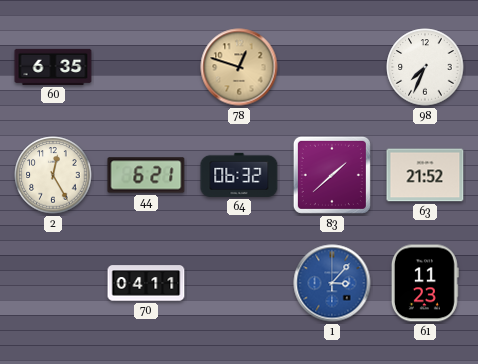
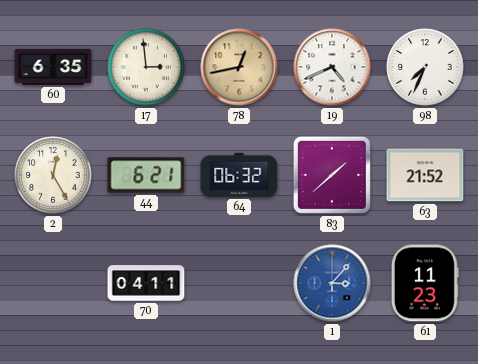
17: none -> 2:59 (146, 67)
78: 12:48 -> 12:43 (239, 67)
19: none -> 4:41 (332, 67)
